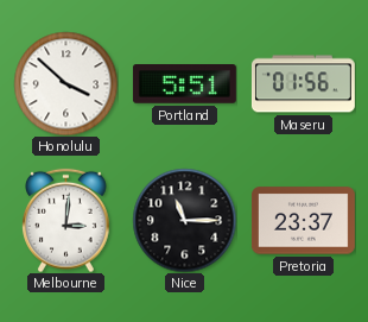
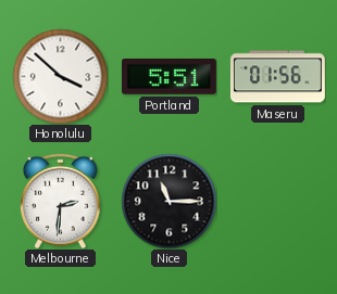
Melbourne: 3:01 -> 2:31 (61, 201)
Pretoria: 23:37 -> none (303, 221)
